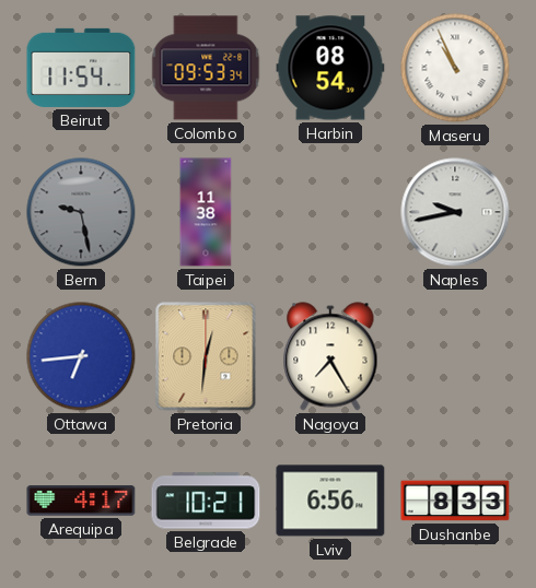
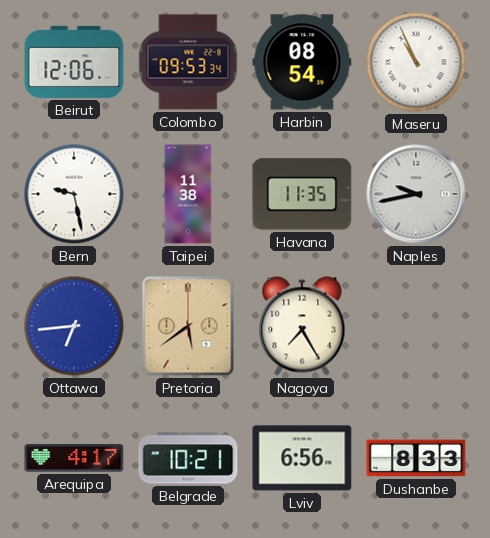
Beirut: 11:54 -> 12:06 (74, 62)
Bern dial: grey -> white (74, 194)
Havana: none -> 11:35 (302, 194)
Pretoria: 12:31 -> 5:39 (188, 326)
